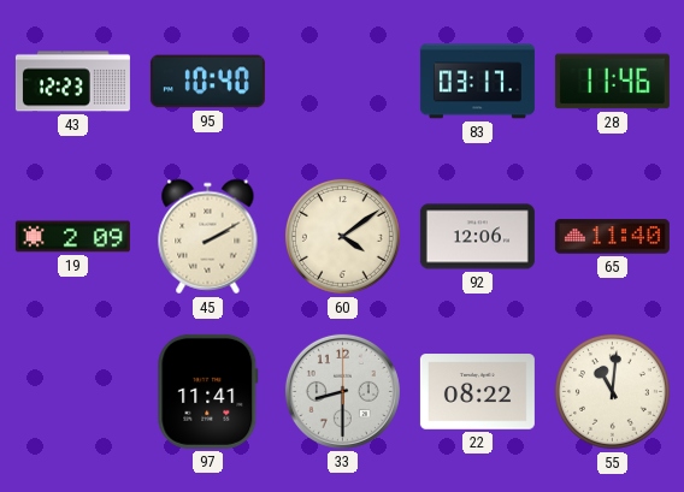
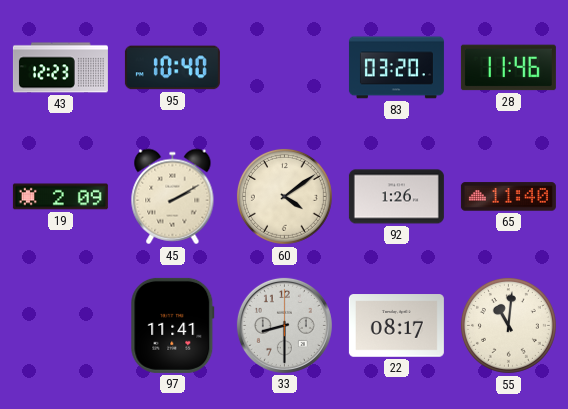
83: 03:17 -> 03:20 (396, 68)
92: 12:06 -> 1:26 (396, 197)
22: 08:22 -> 08:17 (396, 326)
